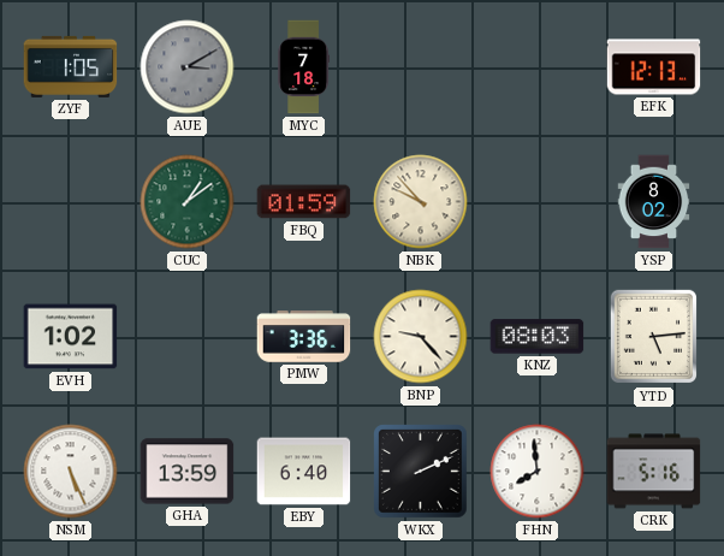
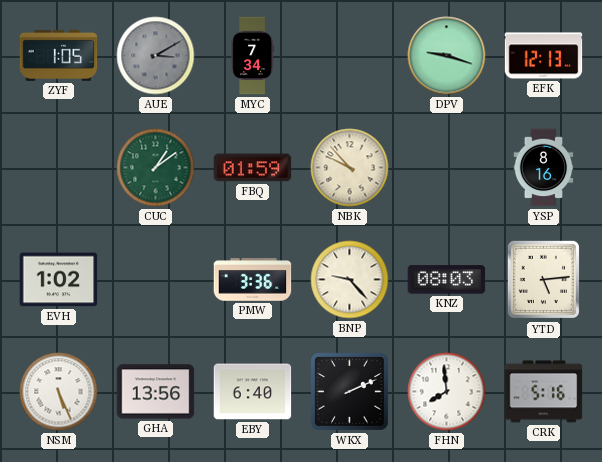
MYC: 7:18 -> 7:34 (252, 56)
DPV: none -> 9:18 (447, 56)
YSP: 8:02 -> 8:16 (544, 168)
GHA: 13:59 -> 13:56 (156, 392)
